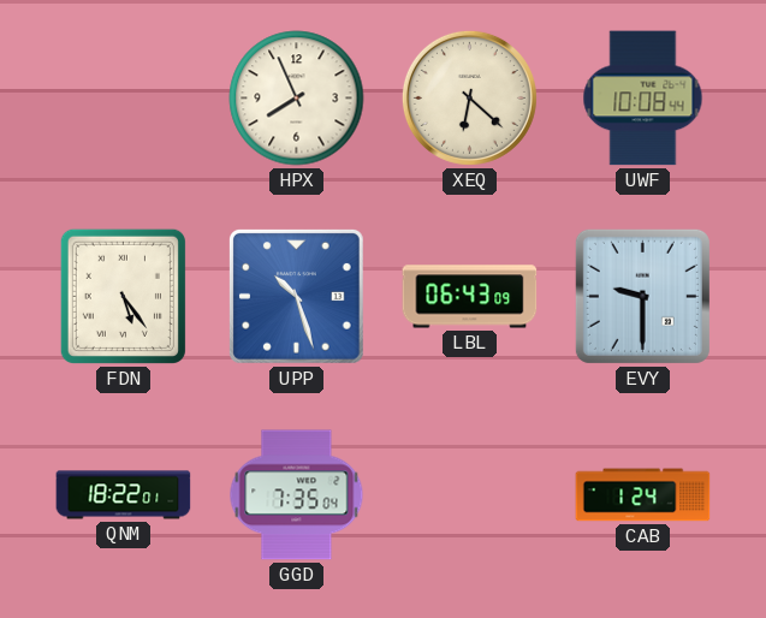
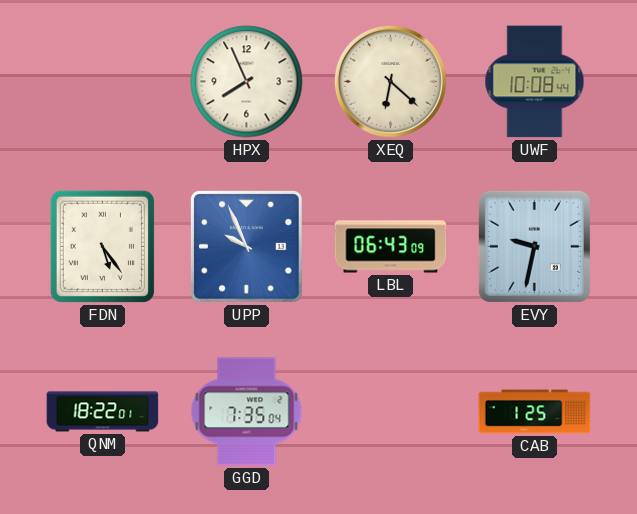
UPP: 10:27 -> 9:56 (247, 247)
EVY: 9:30 -> 9:32 (534, 246)
CAB: 1:24 -> 1:25 (535, 412)
